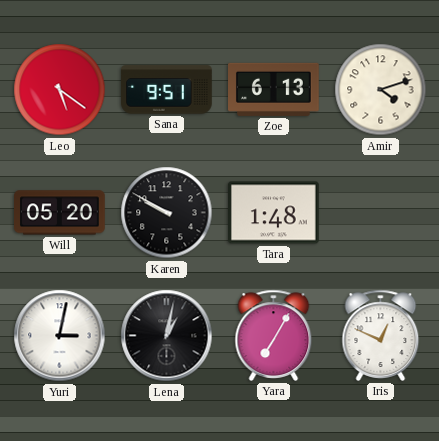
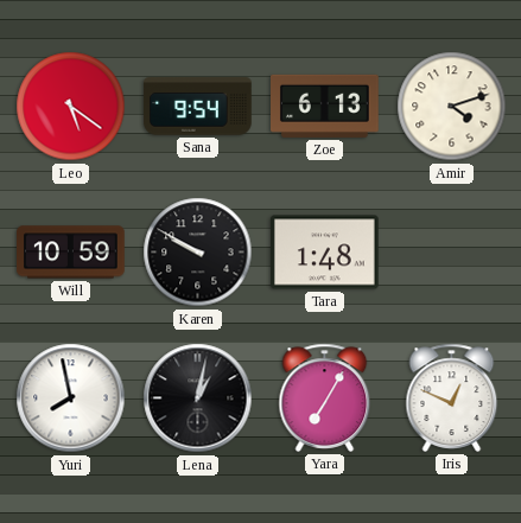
Sana: 9:51 -> 9:54 (198, 107)
Will: 05:20 -> 10:59 (71, 253)
Yuri: 3:02 -> 7:58 (71, 398)
